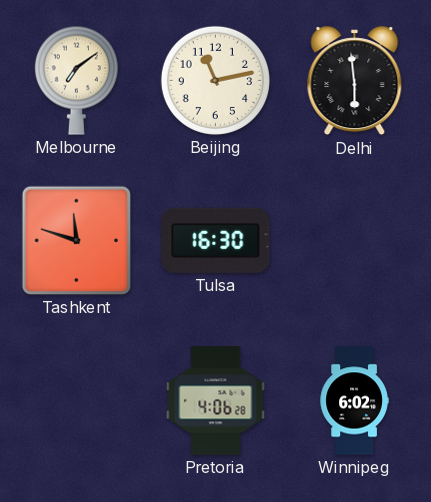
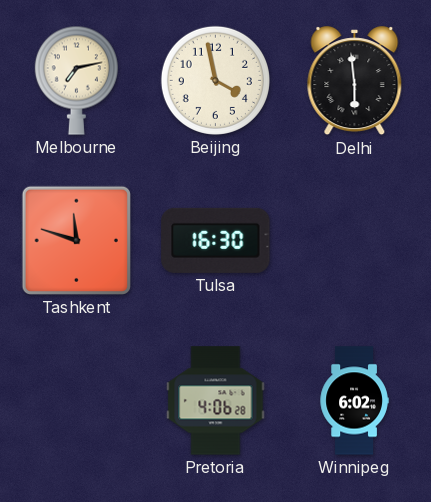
Melbourne: 7:09 -> 7:13 (76, 80)
Beijing: 11:13 -> 3:58 (215, 80)
